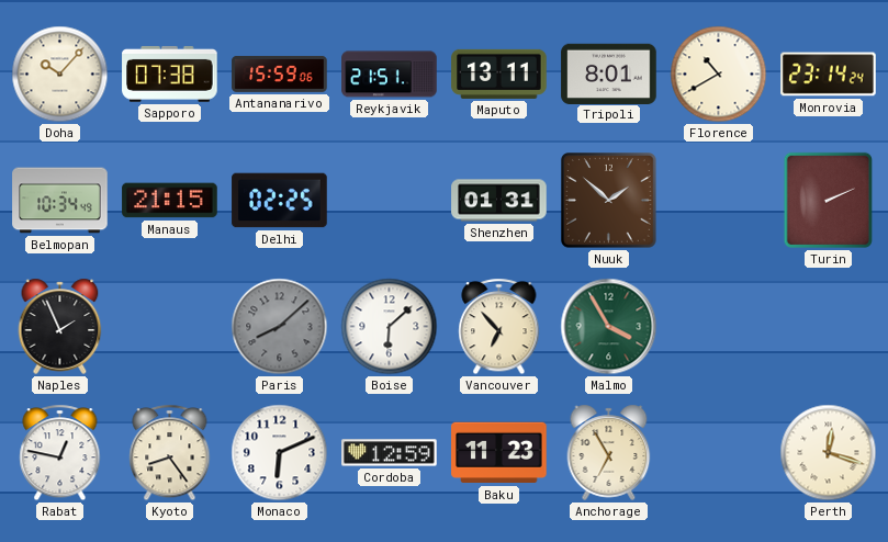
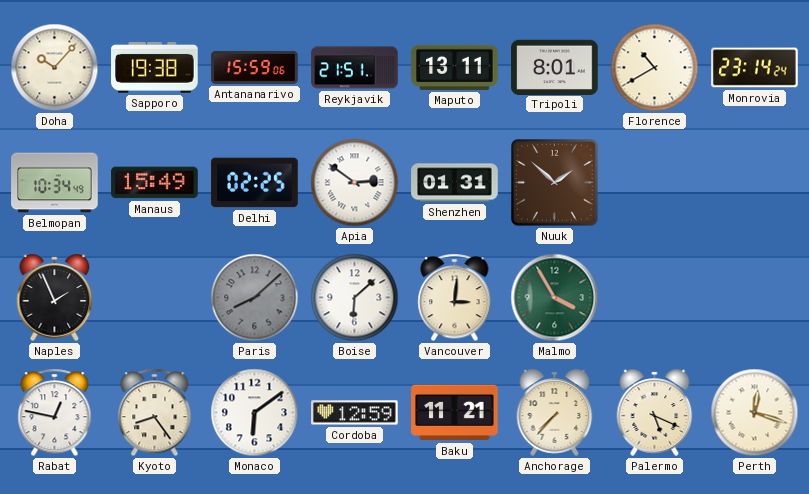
Sapporo: 07:38 -> 19:38 (155, 67)
Manaus: 21:15 -> 15:49 (155, 183)
Apia: none -> 2:51 (355, 183)
Turin: 2:11 -> none (828, 200)
Vancouver: 6:53 -> 3:01 (455, 298)
Monaco: 6:11 -> 6:09 (255, 413)
Baku: 11:23 -> 11:21 (455, 413)
Anchorage: 6:55 -> 7:37 (555, 412)
Palermo: none -> 5:19 (655, 412)
